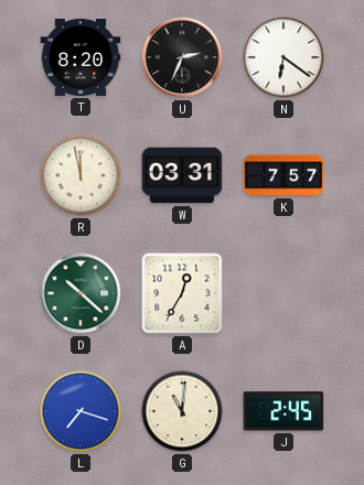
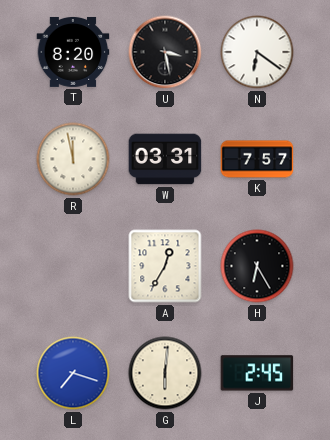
U: 2:34 -> 3:28 (165, 52)
D: 10:22 -> none (81, 293)
H: none -> 6:25 (257, 266)
G: 11:01 -> 6:01 (165, 373)
